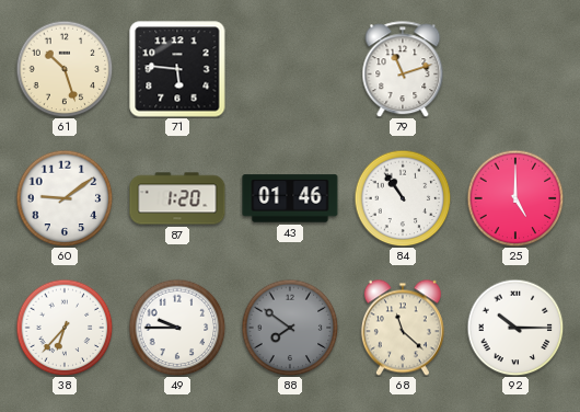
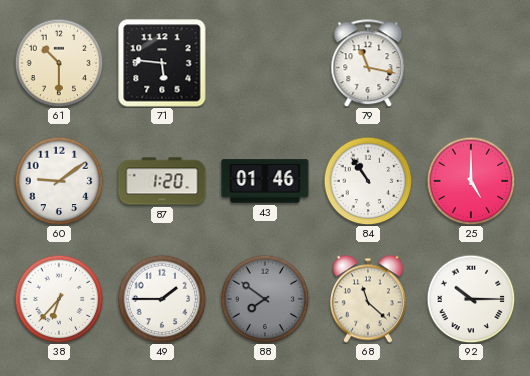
61: 10:27 -> 10:30 (59, 63)
79: 11:12 -> 11:17 (368, 63)
49: 9:45 -> 1:45 (162, 299)
